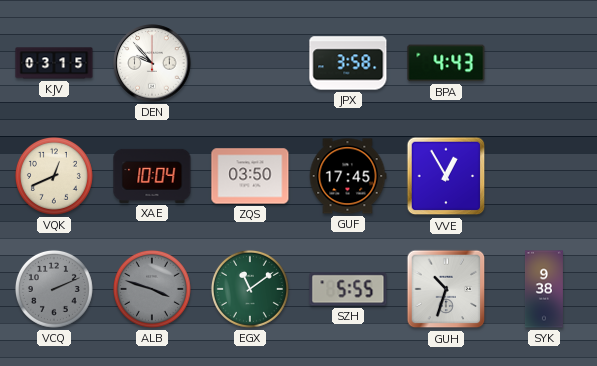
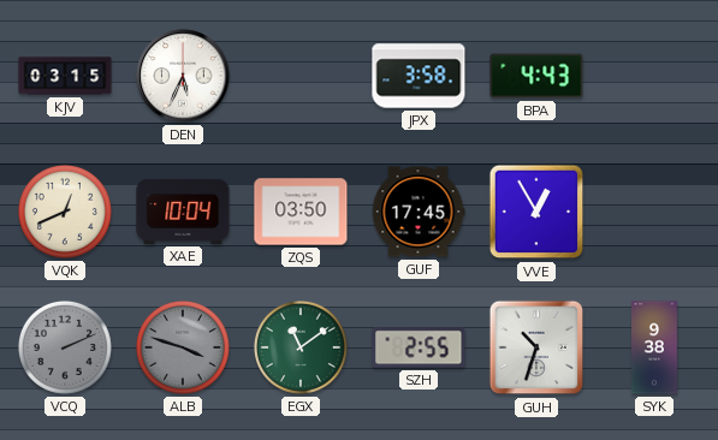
DEN: 9:53 -> 5:34 (183, 76)
SZH: 5:55 -> 2:55 (419, 347)
